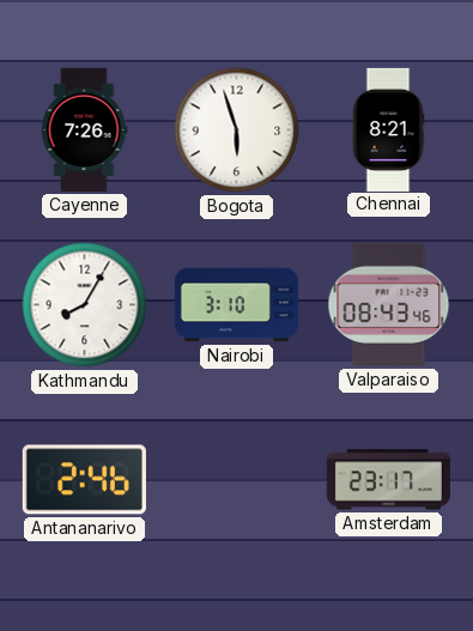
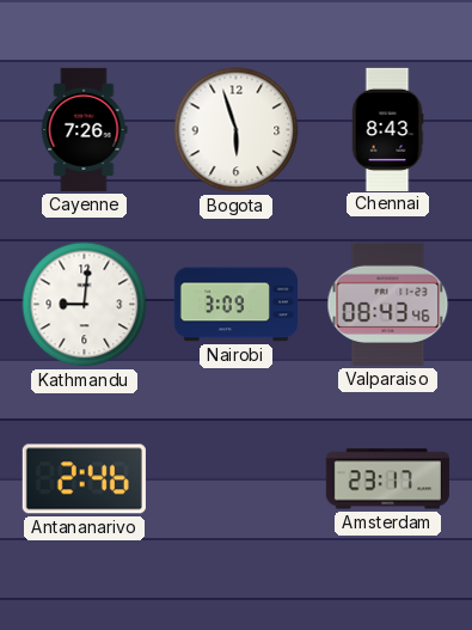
Chennai: 8:21 -> 8:43 (387, 129)
Kathmandu: 8:05 -> 9:01 (85, 305)
Nairobi: 3:10 -> 3:09 (235, 305)
